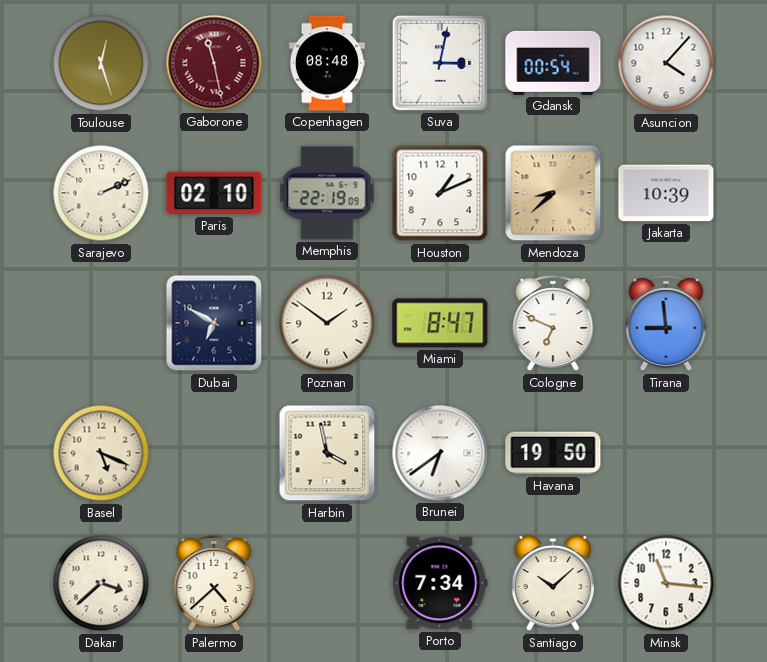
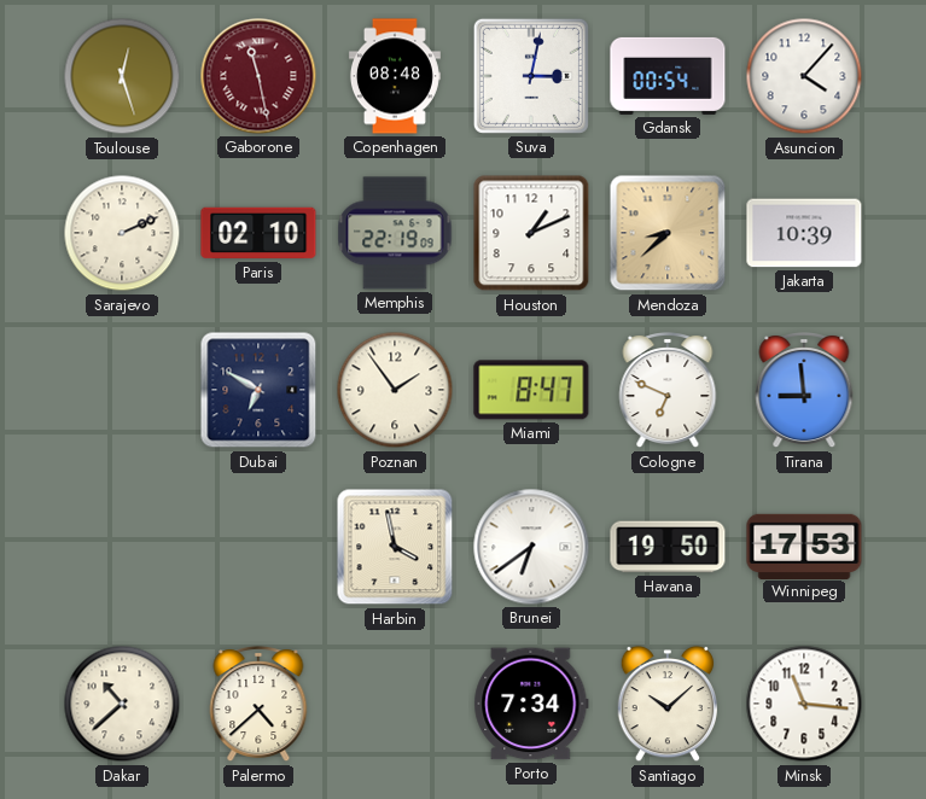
Poznan: 1:51 -> 1:54 (395, 390)
Basel: 5:19 -> none (101, 453)
Winnipeg: none -> 17:53 (804, 546)
Dakar: 3:38 -> 10:38 (122, 704)
